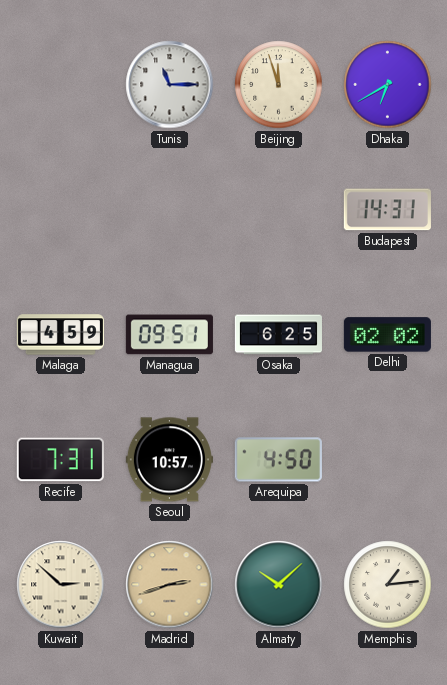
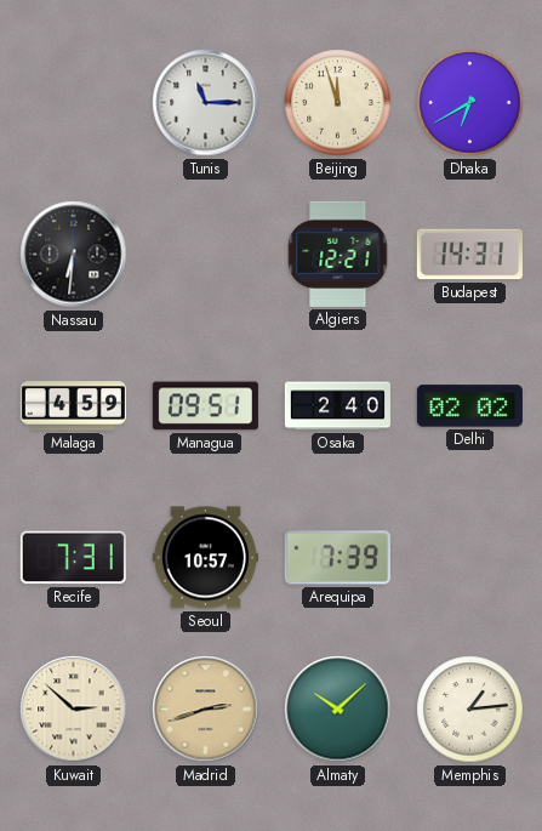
Nassau: none -> 6:31 (74, 255)
Algiers: none -> 12:21 (338, 254)
Osaka: 6:25 -> 2:40 (337, 406)
Arequipa: 4:50 -> 7:39 (337, 558)
